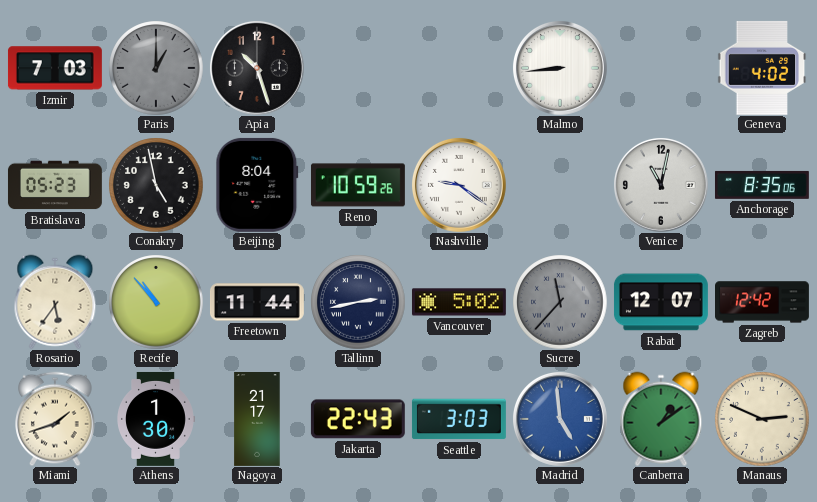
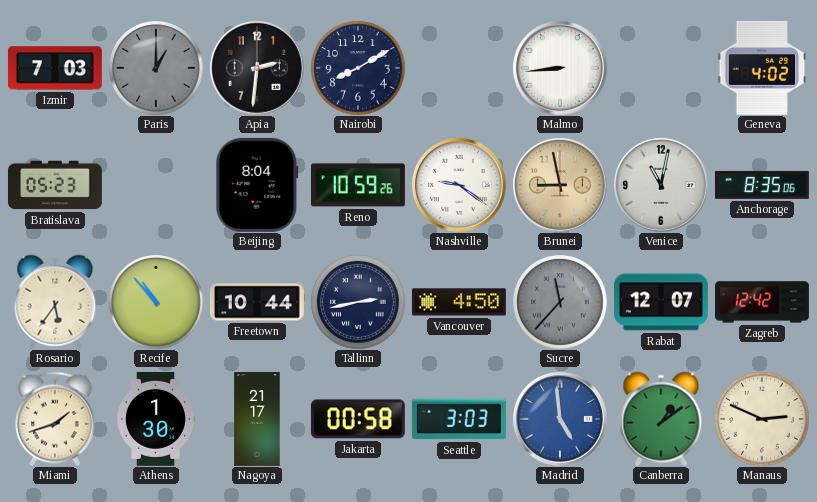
Apia: 10:27 -> 2:31 (257, 68)
Nairobi: none -> 8:10 (358, 68)
Conakry: 4:58 -> none (156, 185)
Brunei: none -> 8:58 (560, 185)
Freetown: 11:44 -> 10:44 (257, 302)
Vancouver: 5:02 -> 4:50 (459, 302)
Jakarta: 22:43 -> 00:58 (358, 419)
